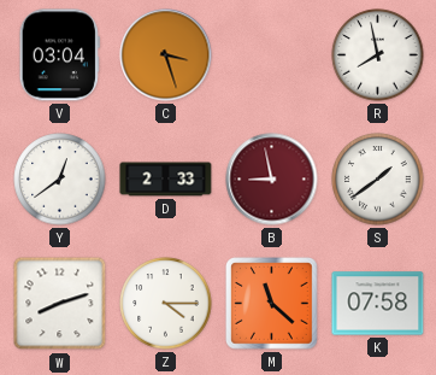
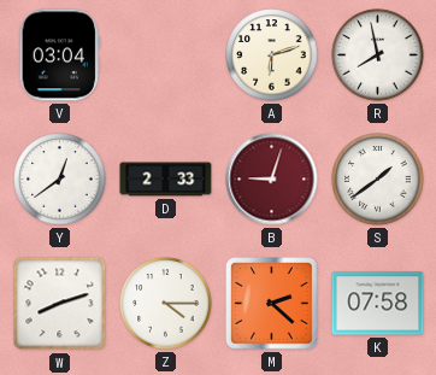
C: 3:27 -> none (166, 55)
A: none -> 6:12 (272, 55)
B: 8:58 -> 9:03 (272, 180)
M: 11:22 -> 2:22 (272, 304)
